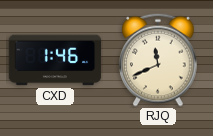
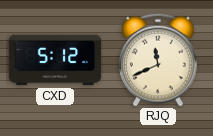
CXD: 1:46 -> 5:12 (55, 60)
